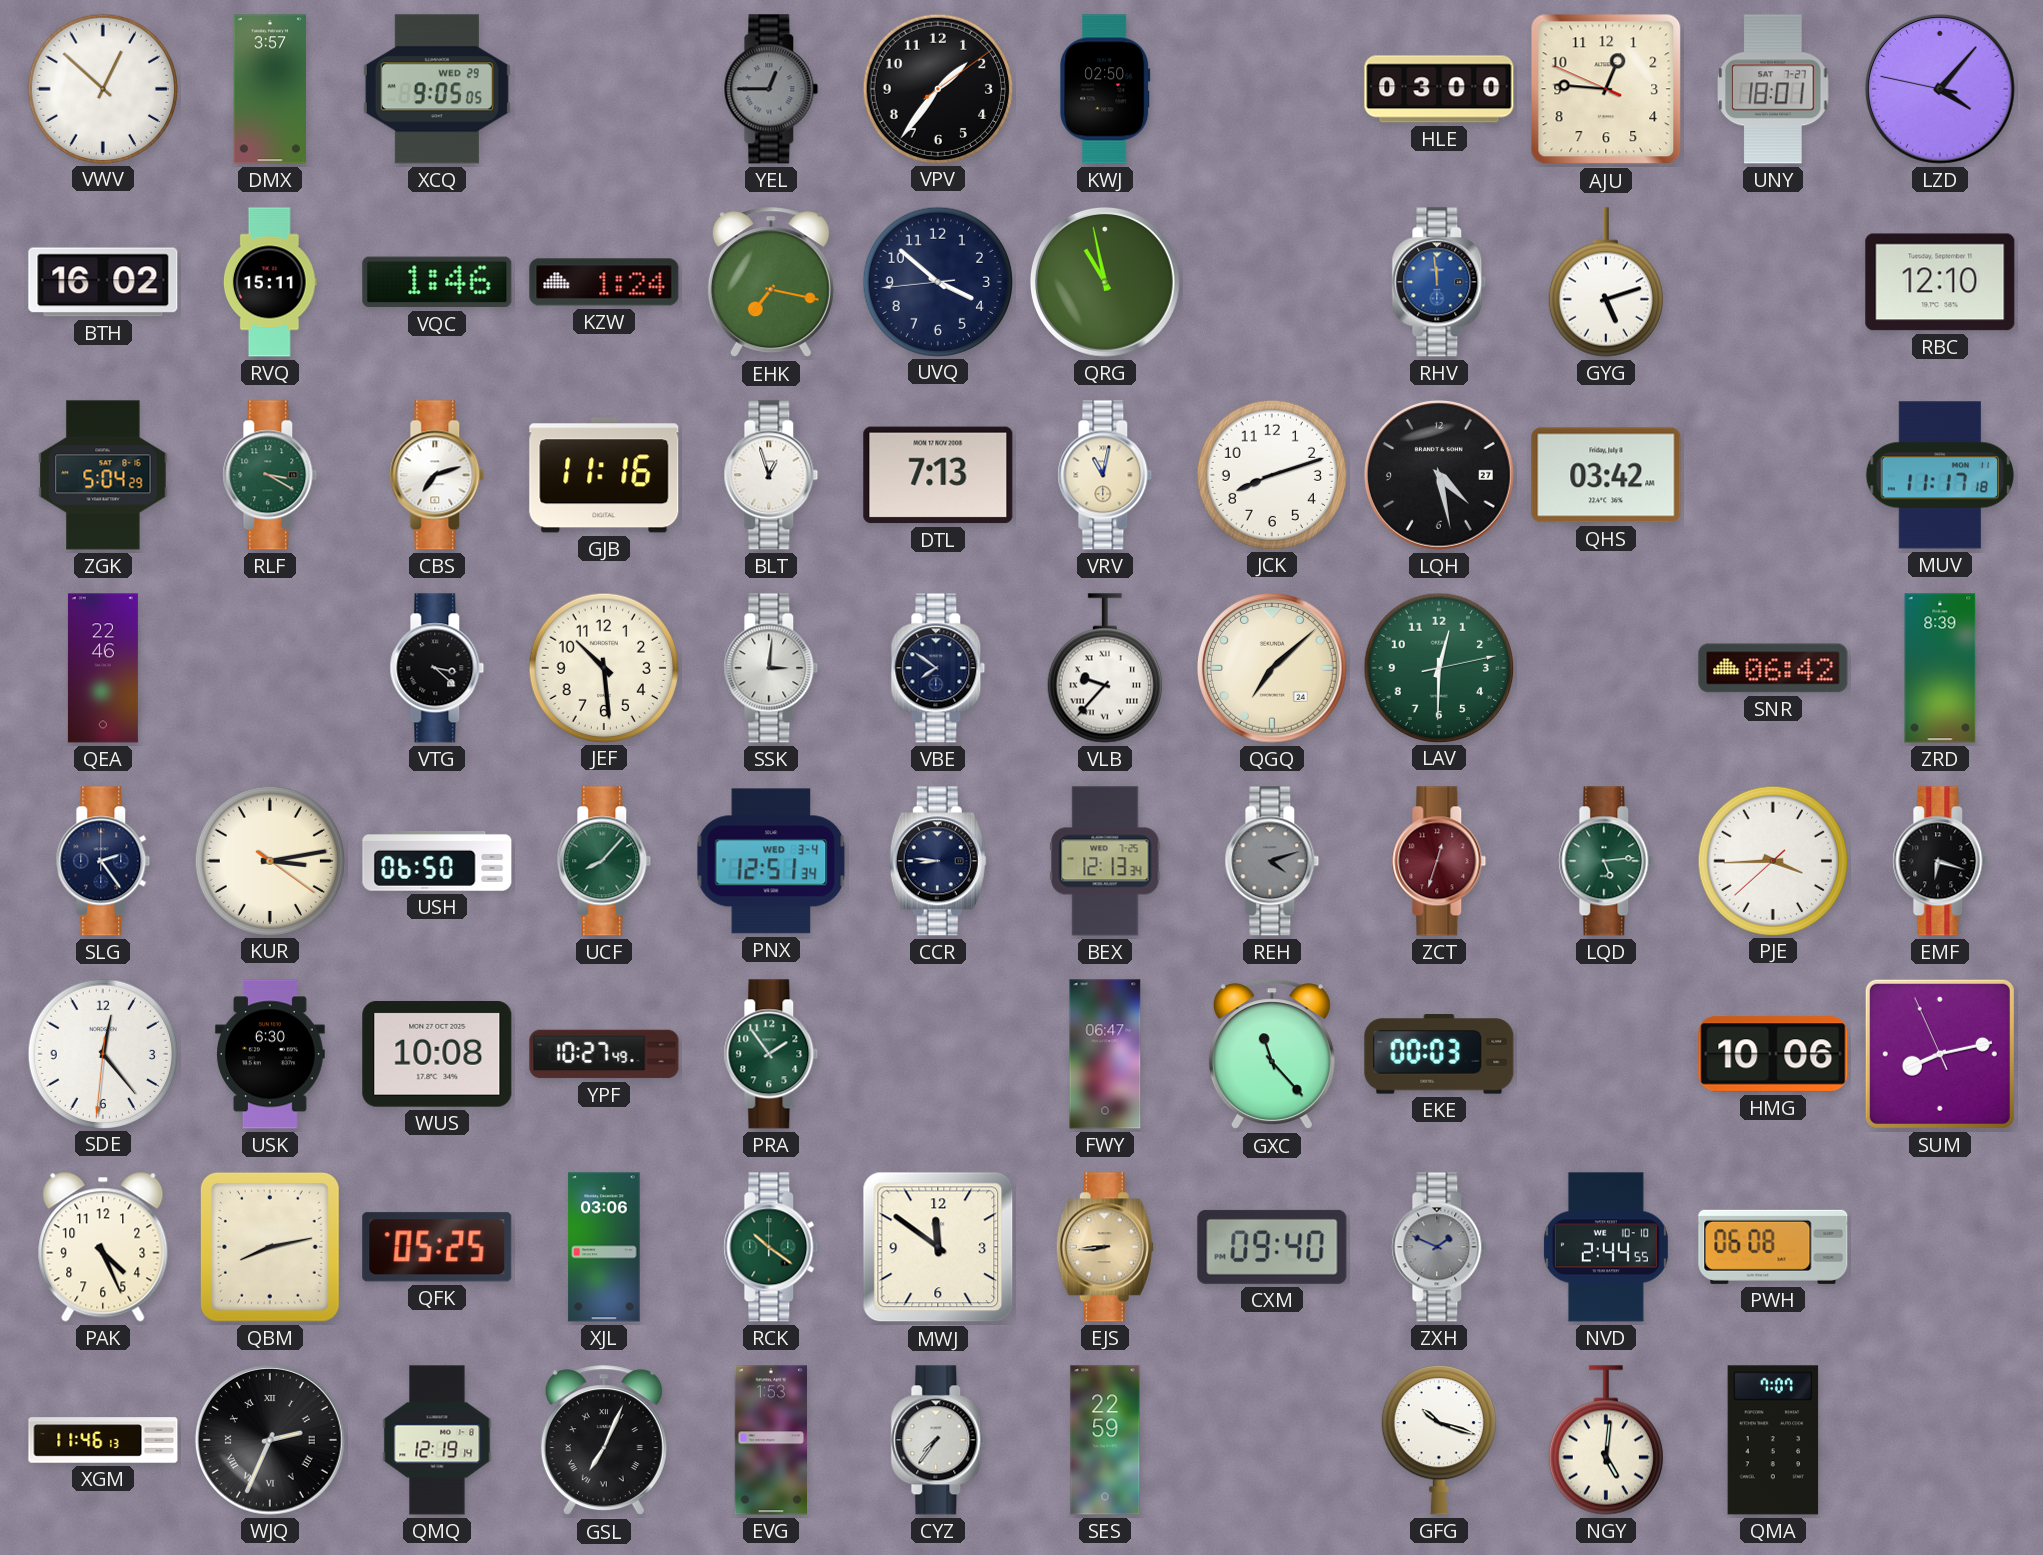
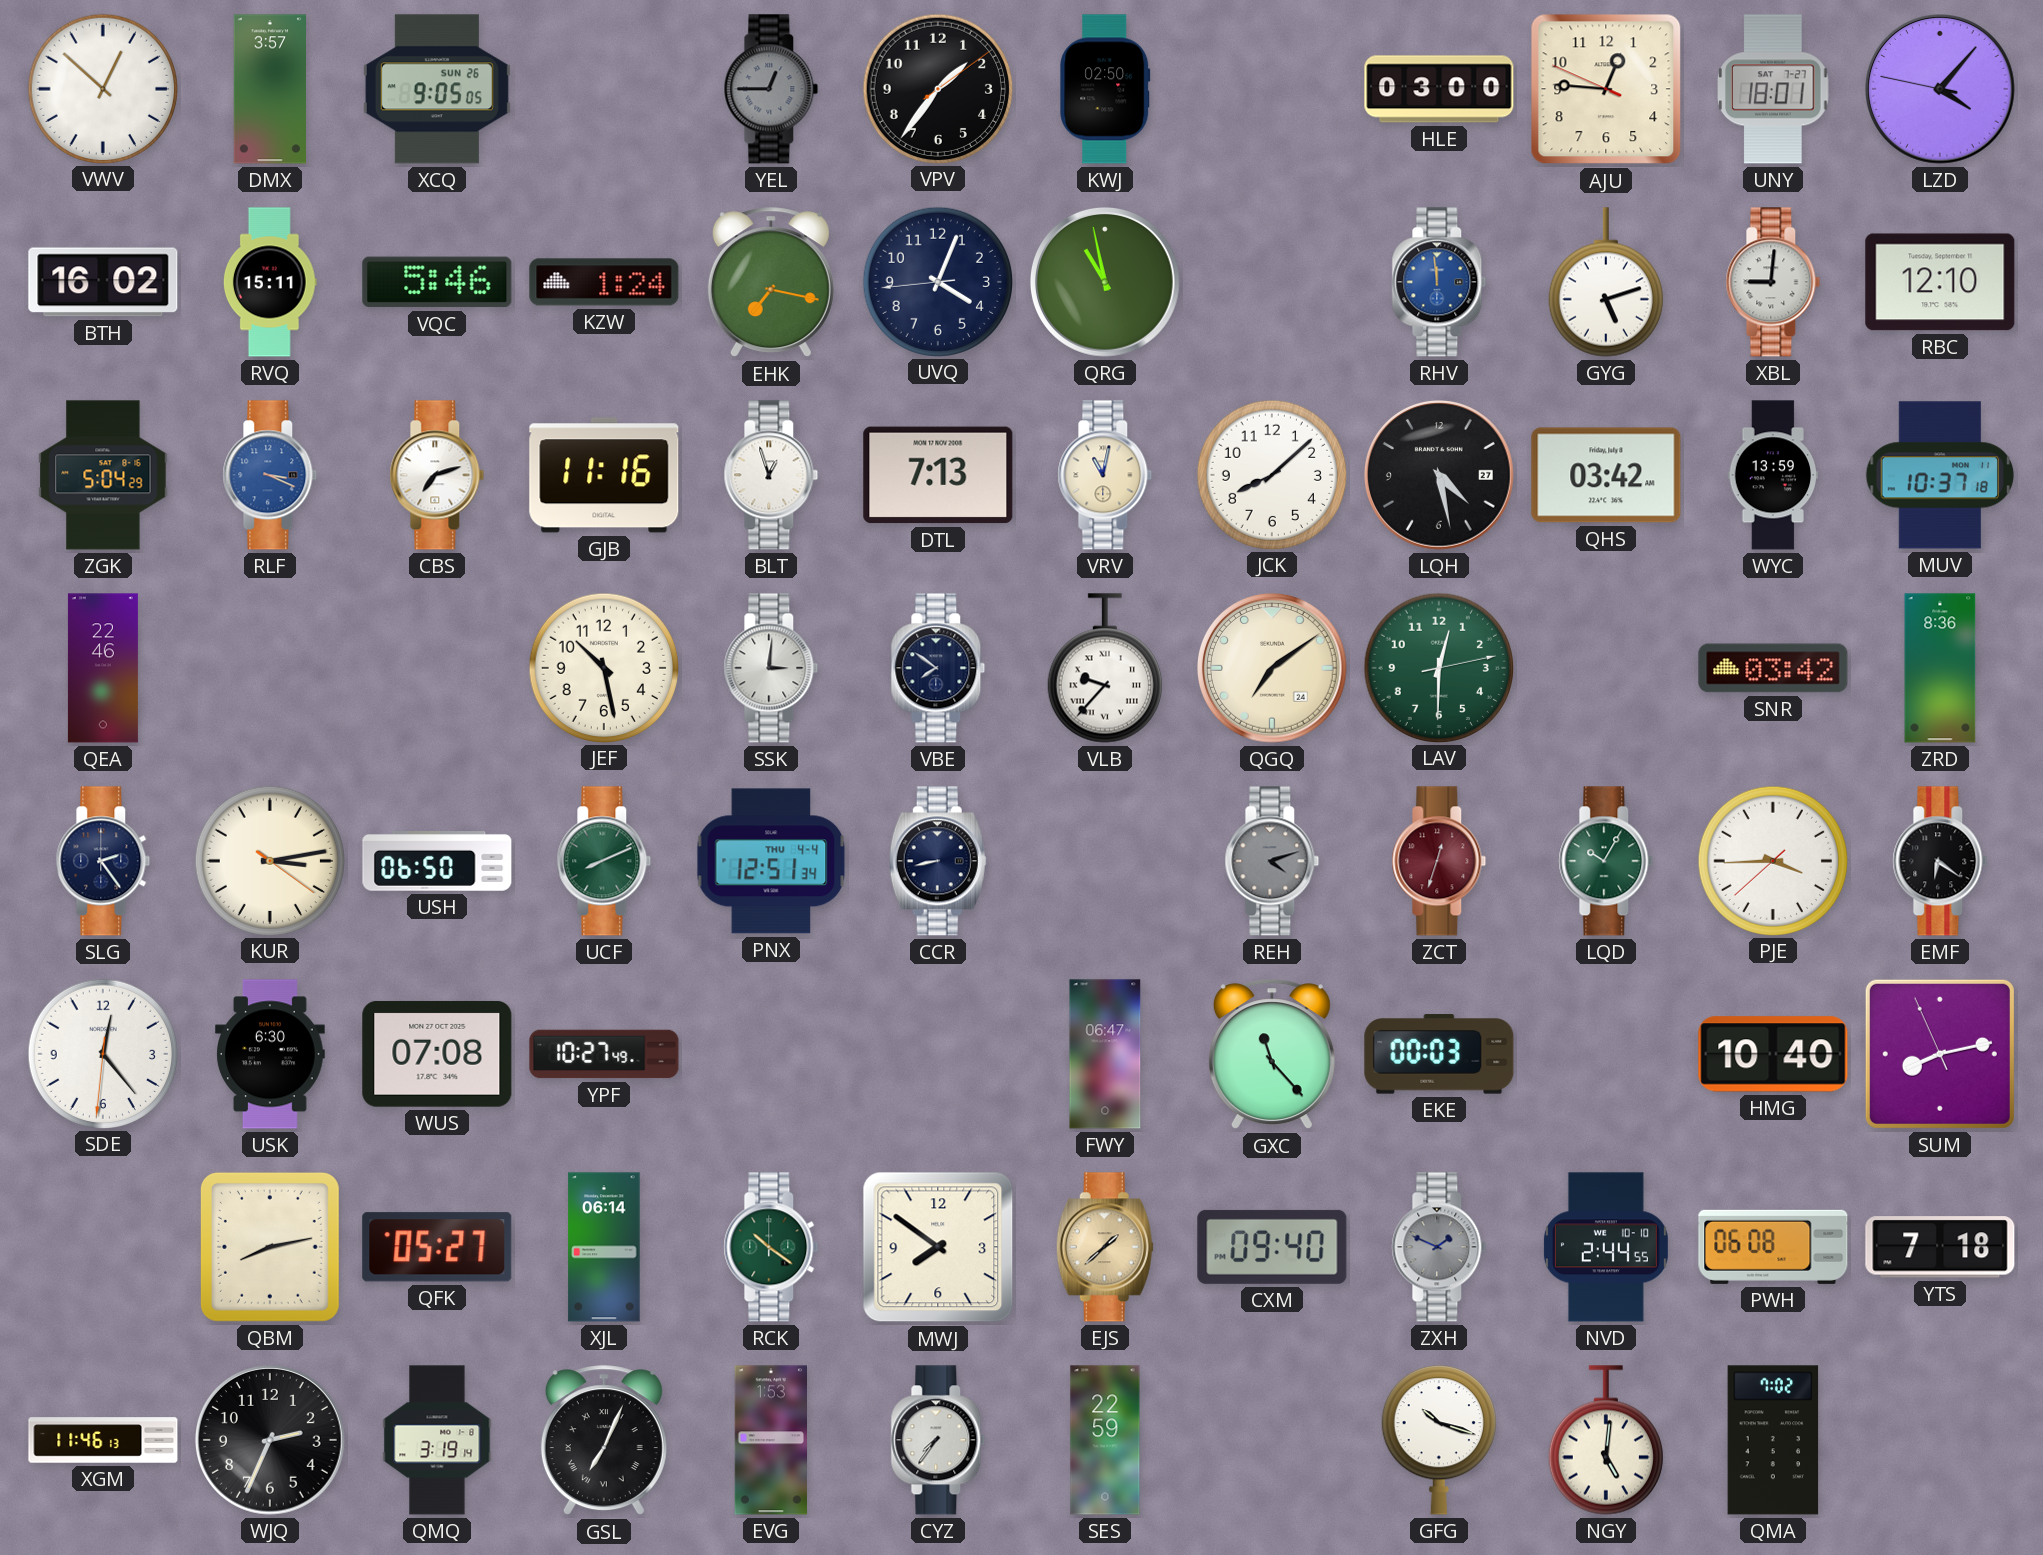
XCQ date: WED 29 -> SUN 26 (437, 89)
VQC: 1:46 -> 5:46 (437, 282)
UVQ: 3:51 -> 4:03 (937, 281)
XBL: none -> 9:01 (1773, 282)
RLF: 3:20 -> 3:19 (270, 475)
RLF dial: green -> blue (270, 475)
JCK: 8:12 -> 8:08 (1271, 474)
WYC: none -> 13:59 (1772, 475)
MUV: 11:17 -> 10:37 (1939, 475)
VTG: 3:22 -> none (437, 668)
JEF: 10:29 -> 10:28 (603, 667)
QGQ: 7:08 -> 7:09 (1273, 669)
SNR: 06:42 -> 03:42 (1773, 668)
ZRD: 8:39 -> 8:36 (1940, 668)
UCF: 8:07 -> 8:11 (604, 861)
PNX date: WED 3-4 -> THU 4-4 (771, 861)
CCR: 8:46 -> 8:43 (938, 861)
BEX: 12:13 -> none (1105, 861)
LQD: 5:14 -> 10:05 (1606, 861)
EMF: 6:18 -> 6:21 (1940, 861)
WUS: 10:08 -> 07:08 (437, 1054)
PRA: 1:54 -> none (771, 1054)
HMG: 10:06 -> 10:40 (1773, 1054)
PAK: 4:26 -> none (103, 1247)
QFK: 05:25 -> 05:27 (437, 1247)
XJL: 03:06 -> 06:14 (604, 1247)
MWJ: 11:51 -> 7:51 (938, 1247)
EJS: 8:44 -> 1:38 (1105, 1247)
YTS: none -> 7:18 (1940, 1247)
WJQ numerals: Roman -> Arabic (271, 1441)
QMQ: 12:19 -> 3:19 (437, 1440)
QMA: 7:07 -> 7:02 (1773, 1440)
